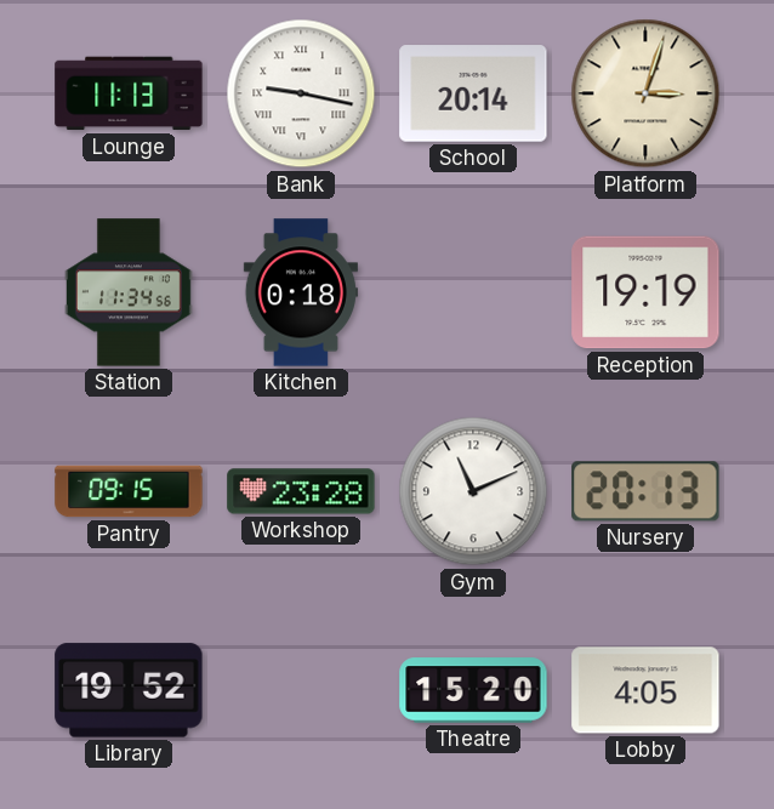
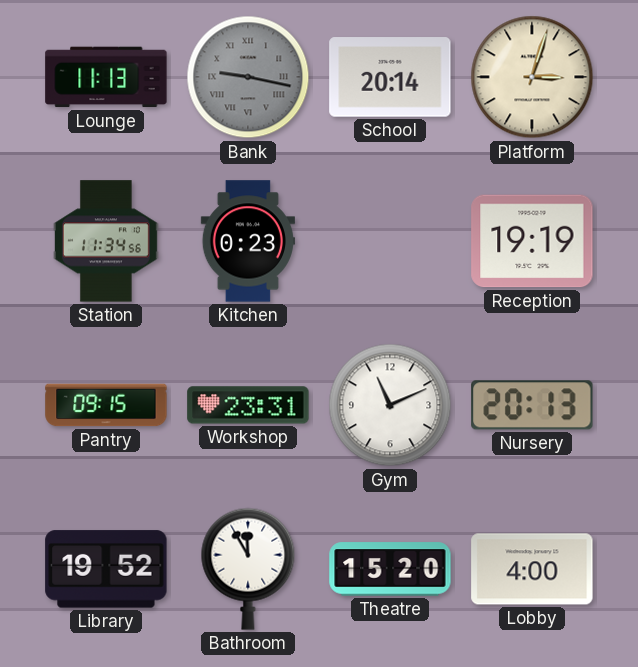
Bank dial: white -> grey (248, 77)
Kitchen: 0:18 -> 0:23 (248, 241)
Workshop: 23:28 -> 23:31 (248, 405)
Bathroom: none -> 11:55 (248, 569)
Lobby: 4:05 -> 4:00 (532, 569)
